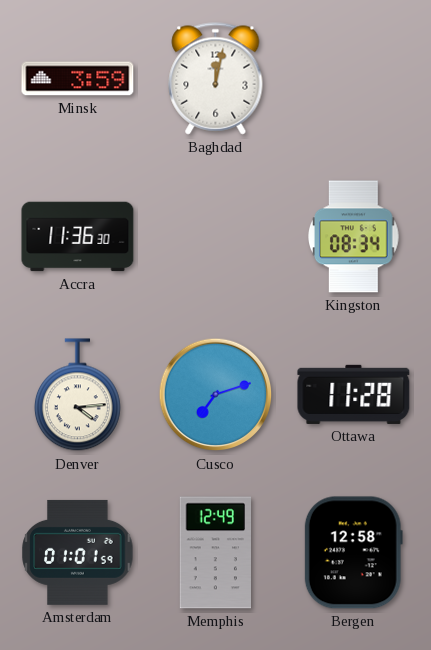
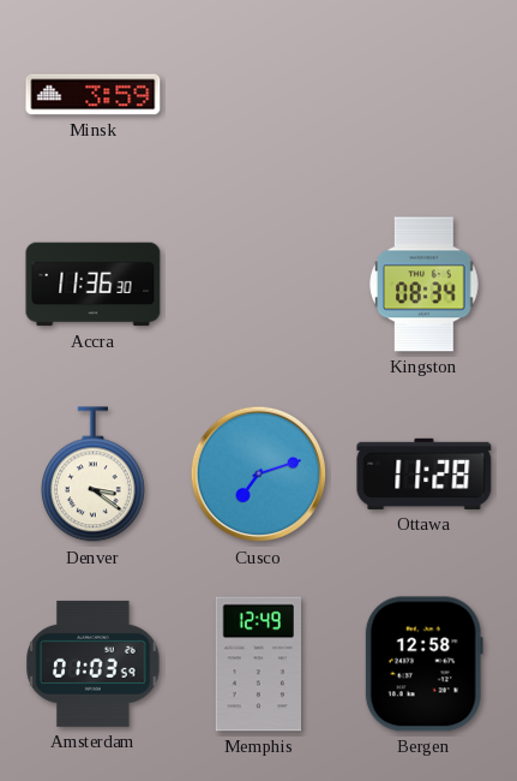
Baghdad: 12:02 -> none (216, 79)
Denver: 4:14 -> 3:21 (92, 475)
Amsterdam: 01:01 -> 01:03 (94, 663)
